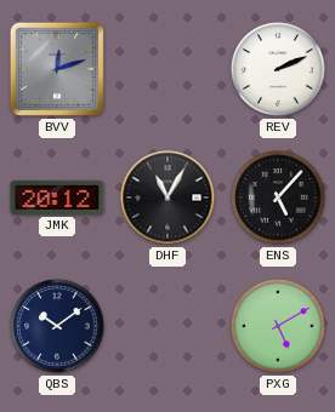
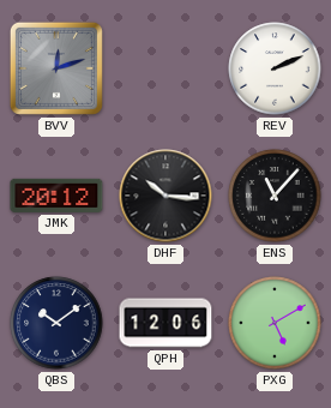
DHF: 11:05 -> 10:16 (165, 196)
ENS: 5:07 -> 11:07 (275, 196)
QPH: none -> 12:06 (165, 323)
